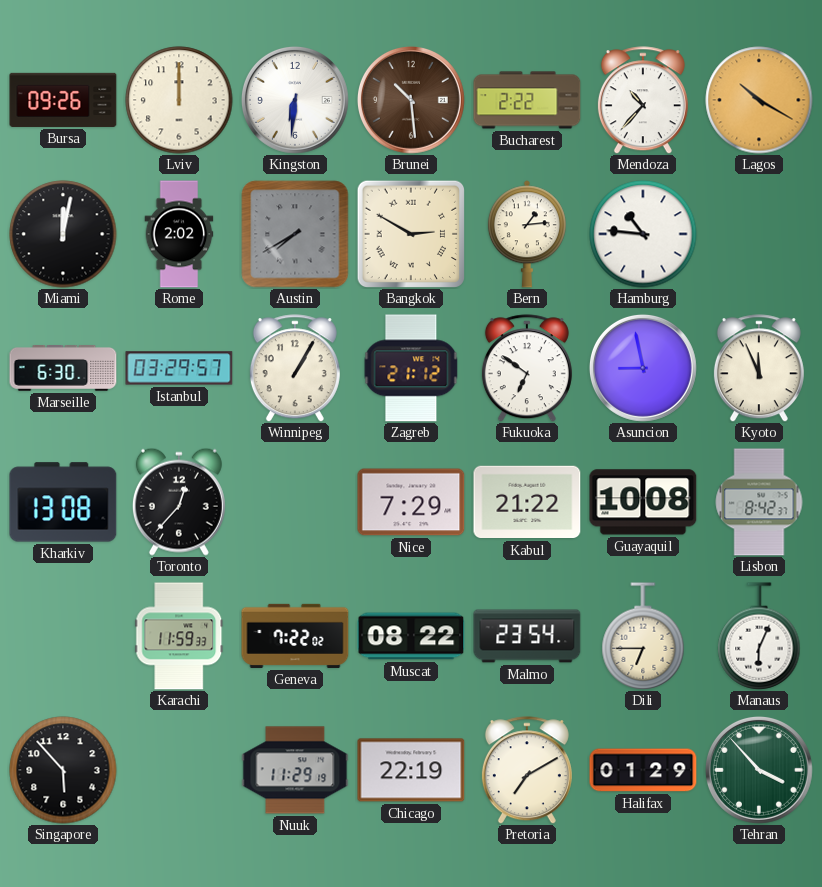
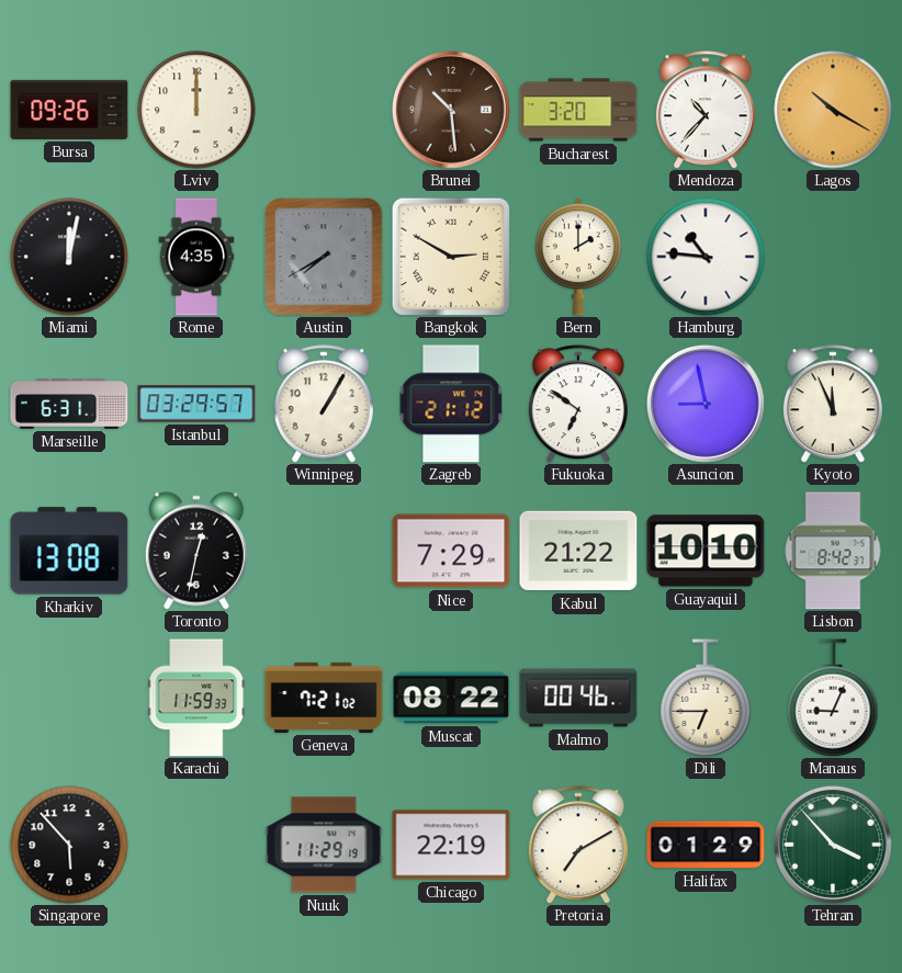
Kingston: 6:31 -> none (295, 100)
Bucharest: 2:22 -> 3:20 (578, 110)
Rome: 2:02 -> 4:35 (196, 257)
Bern: 1:14 -> 2:00 (578, 257)
Marseille: 6:30 -> 6:31 (69, 405)
Toronto: 12:37 -> 12:32 (196, 551)
Guayaquil: 10:08 -> 10:10 (706, 551)
Geneva: 7:22 -> 7:21 (324, 698)
Malmo: 23:54 -> 00:46 (578, 698)
Manaus: 6:04 -> 9:04 (833, 698)
